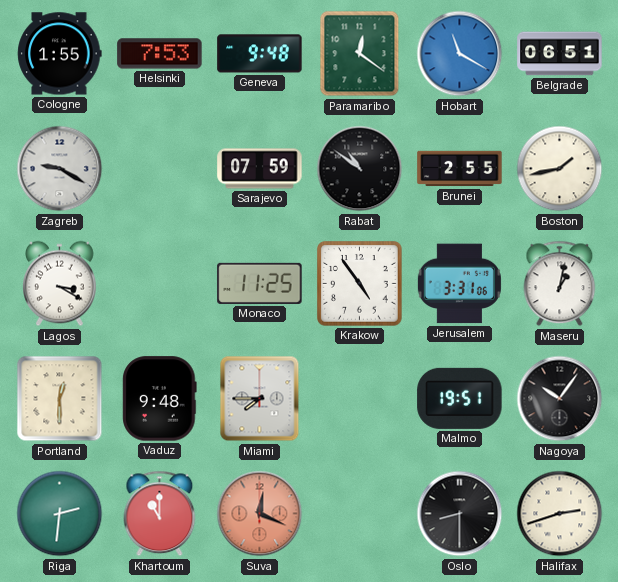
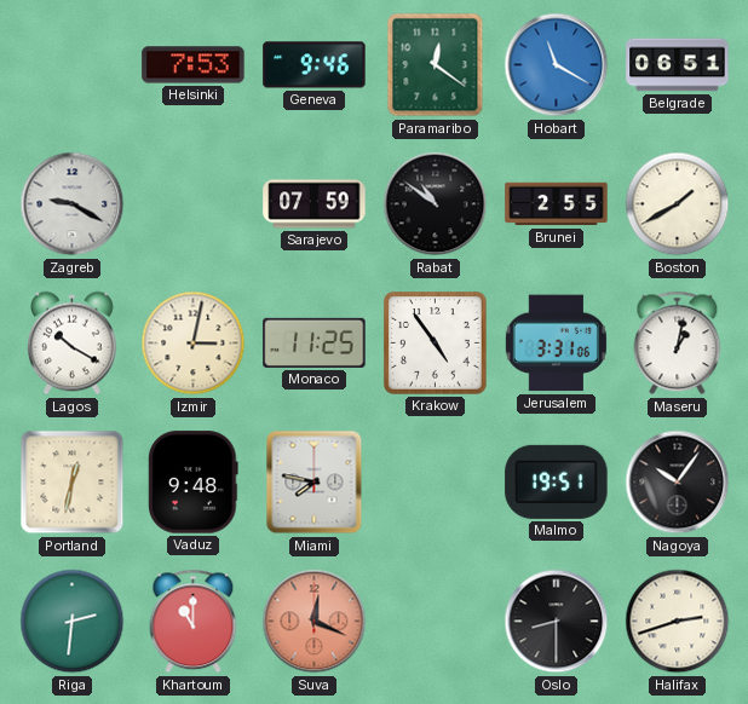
Cologne: 1:55 -> none (60, 54)
Geneva: 9:48 -> 9:46 (315, 65)
Boston: 1:43 -> 1:40 (678, 204)
Lagos: 3:20 -> 10:20 (73, 344)
Izmir: none -> 3:02 (194, 344)
Portland: 12:30 -> 12:32 (73, 483)
Miami: 7:45 -> 7:47 (315, 483)
